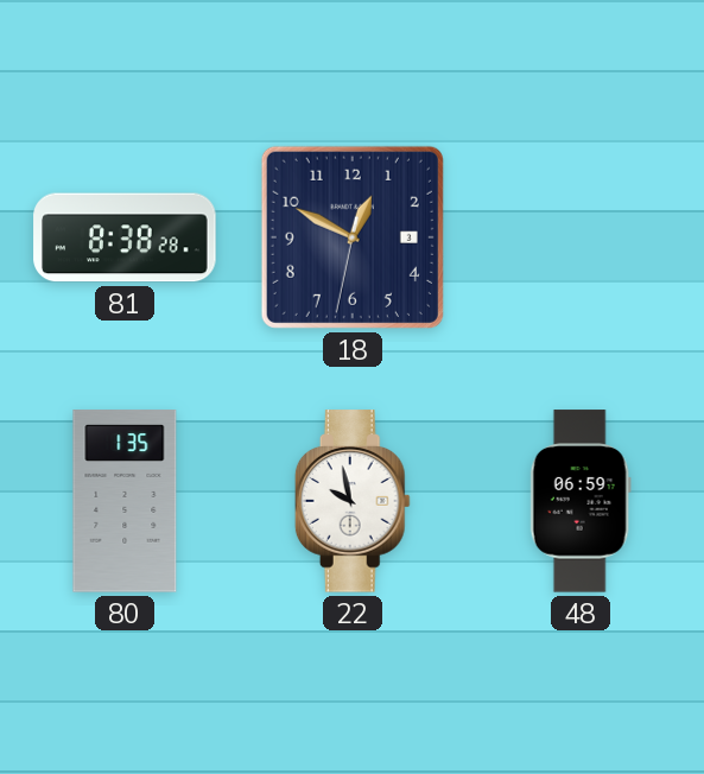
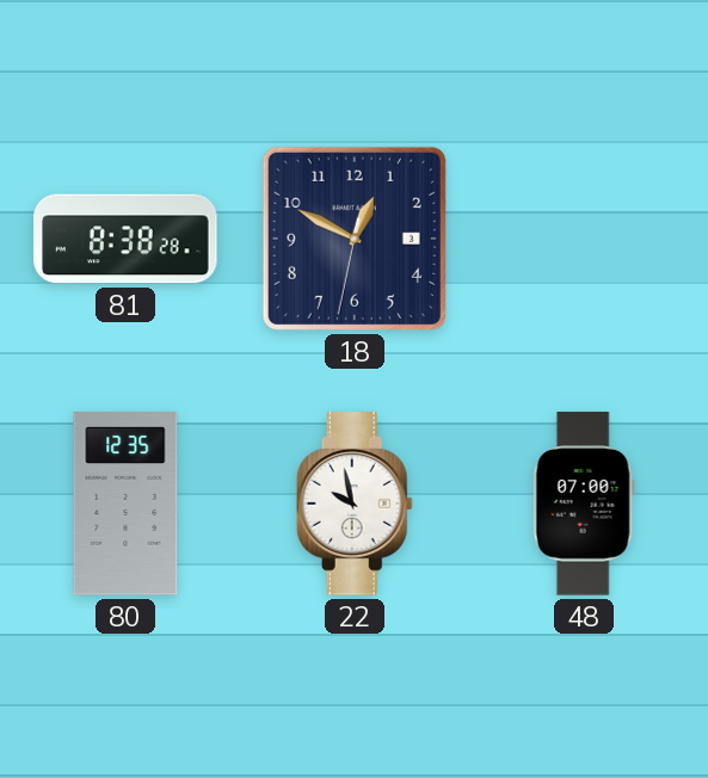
80: 1:35 -> 12:35 (125, 504)
48: 06:59 -> 07:00 (584, 504)
